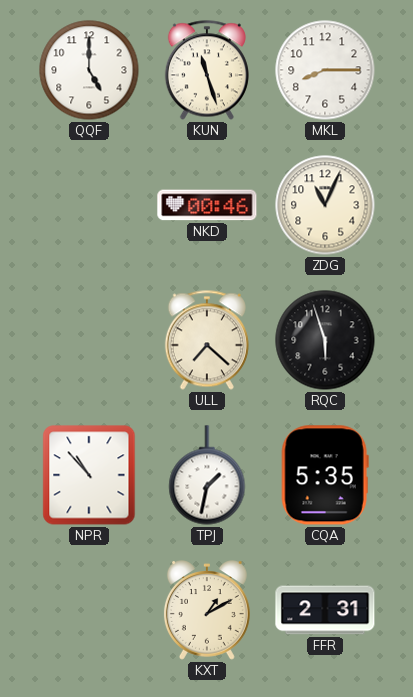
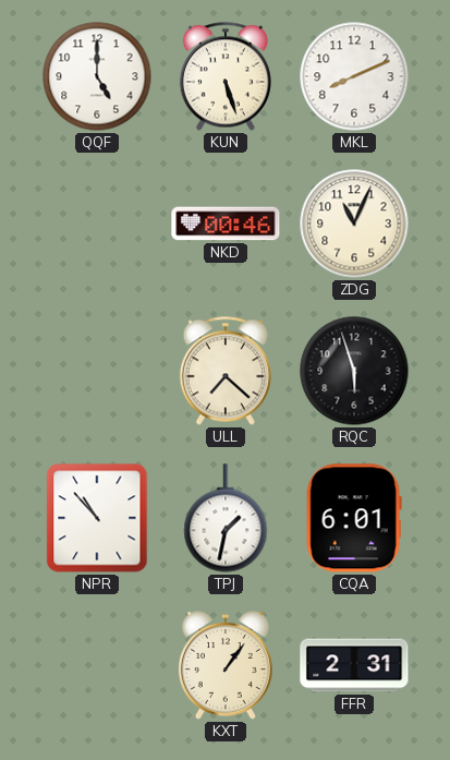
KUN: 11:27 -> 5:27 (226, 76)
MKL: 8:15 -> 8:11 (354, 76)
CQA: 5:35 -> 6:01 (354, 518)
KXT: 1:10 -> 1:06 (226, 665)
